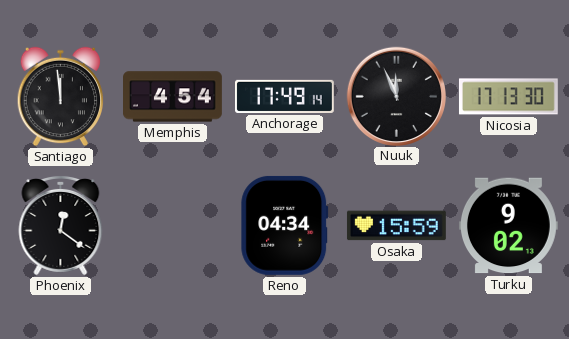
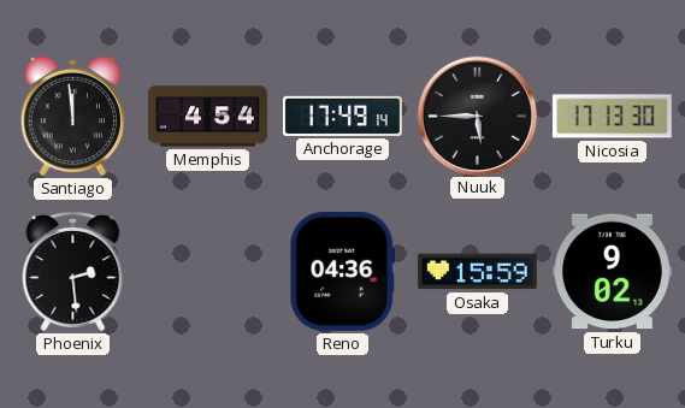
Nuuk: 11:56 -> 5:45 (477, 116)
Phoenix: 12:21 -> 2:29 (73, 271)
Reno: 04:34 -> 04:36 (343, 271)
